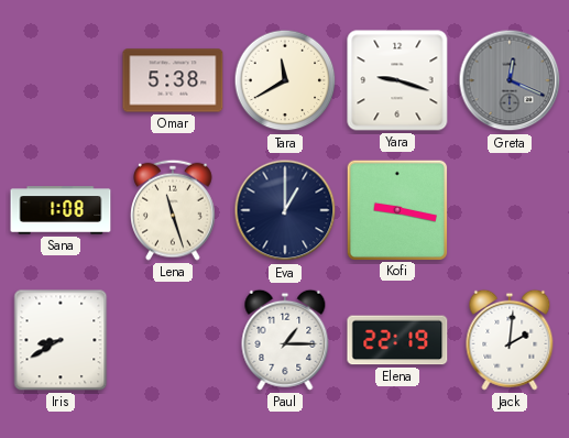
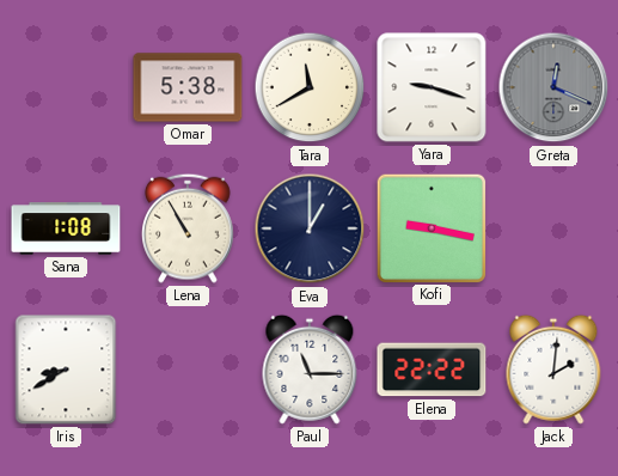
Lena: 11:27 -> 10:55 (189, 228)
Paul: 1:15 -> 11:15 (310, 370)
Elena: 22:19 -> 22:22 (432, 370)
